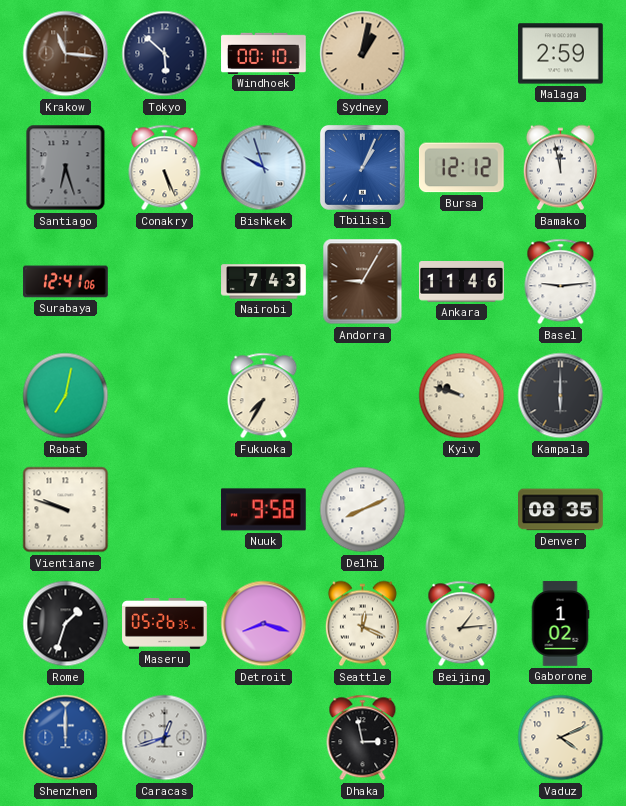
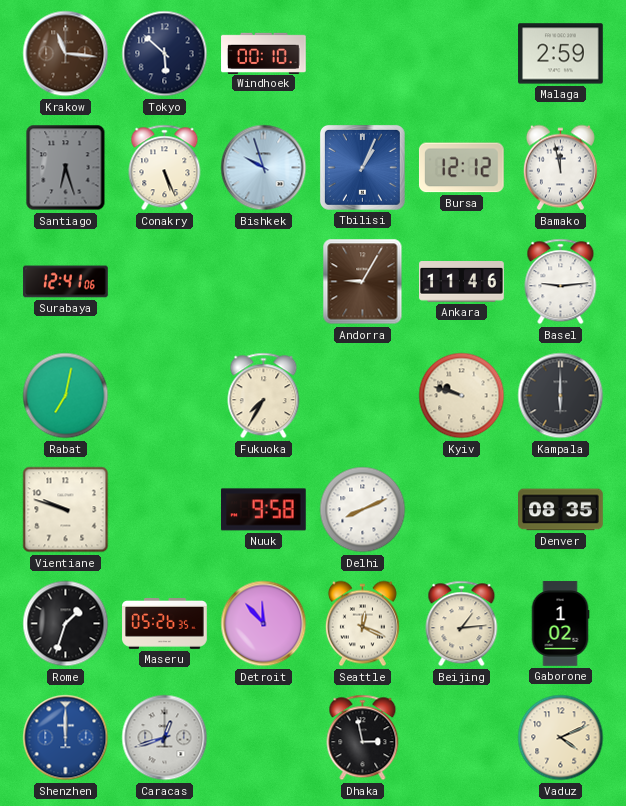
Sydney: 1:02 -> none (363, 54)
Nairobi: 7:43 -> none (264, 282)
Detroit: 8:18 -> 11:53 (264, 624)
